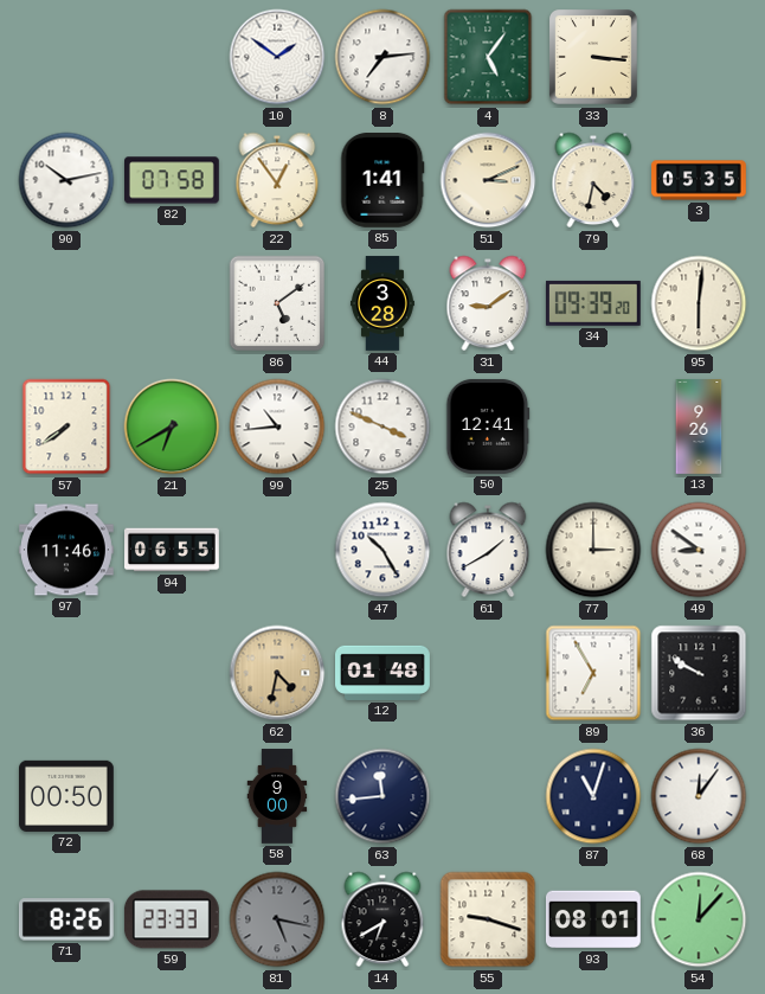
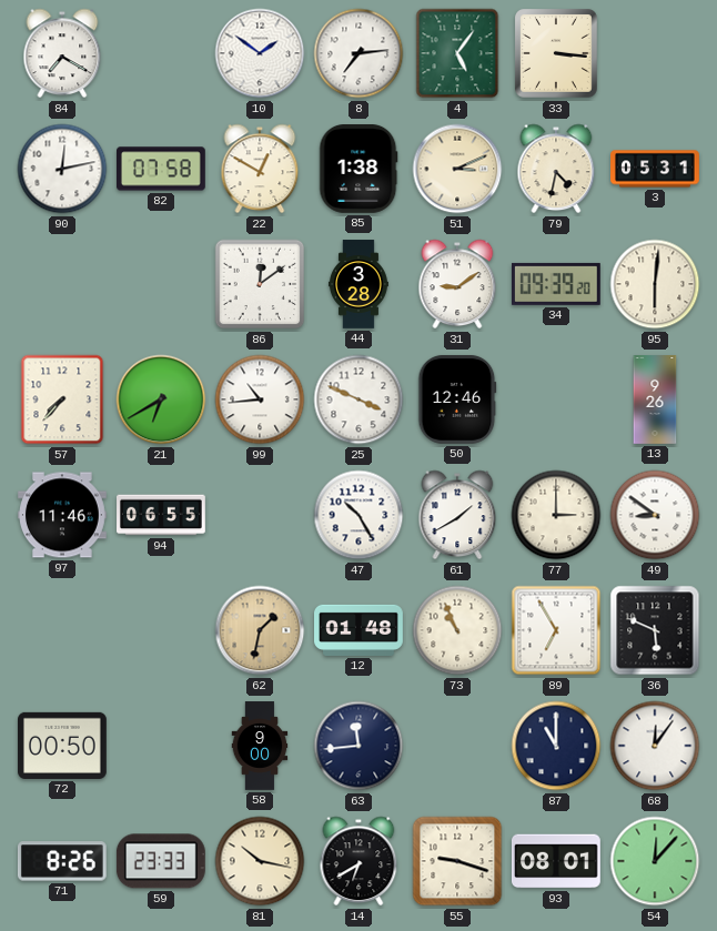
84: none -> 7:20 (62, 53)
90: 10:13 -> 12:13 (62, 169)
22: 12:54 -> 12:50 (260, 169)
85: 1:41 -> 1:38 (358, 170)
3: 05:35 -> 05:31 (655, 169)
86: 5:09 -> 12:09 (260, 284)
57: 7:39 -> 7:37 (62, 399)
50: 12:41 -> 12:46 (457, 399)
62: 4:32 -> 1:32 (260, 630)
73: none -> 10:56 (457, 630)
36: 9:50 -> 5:49 (655, 630)
87: 11:03 -> 11:00 (556, 746)
81: 5:17 -> 10:17 (260, 861)
81 dial: grey -> cream (260, 861)
